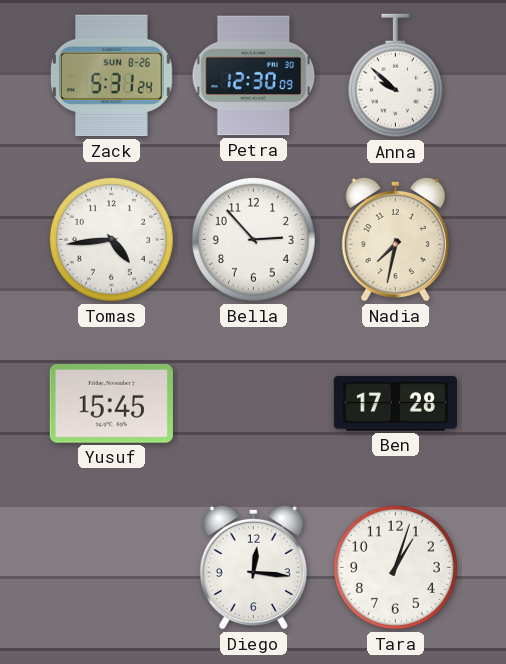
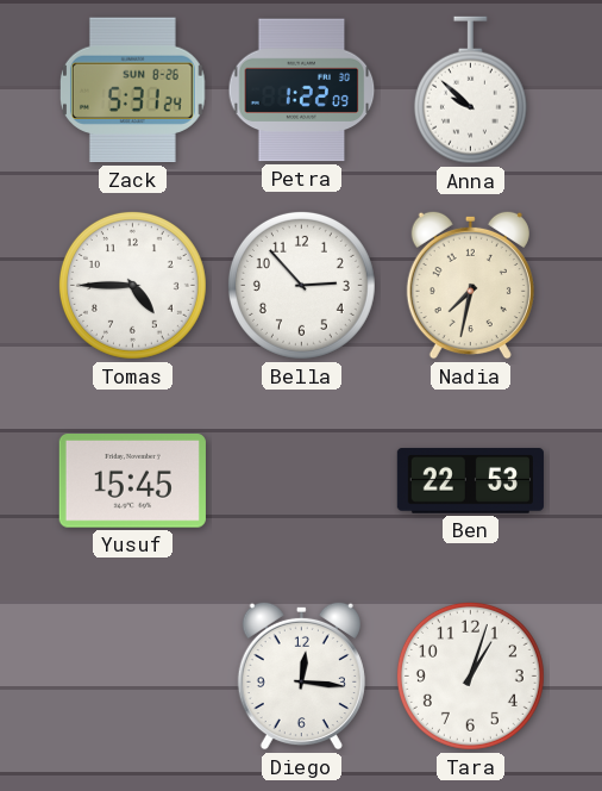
Petra: 12:30 -> 1:22 (302, 91)
Tomas: 4:44 -> 4:45 (132, 285)
Ben: 17:28 -> 22:53 (470, 481)
